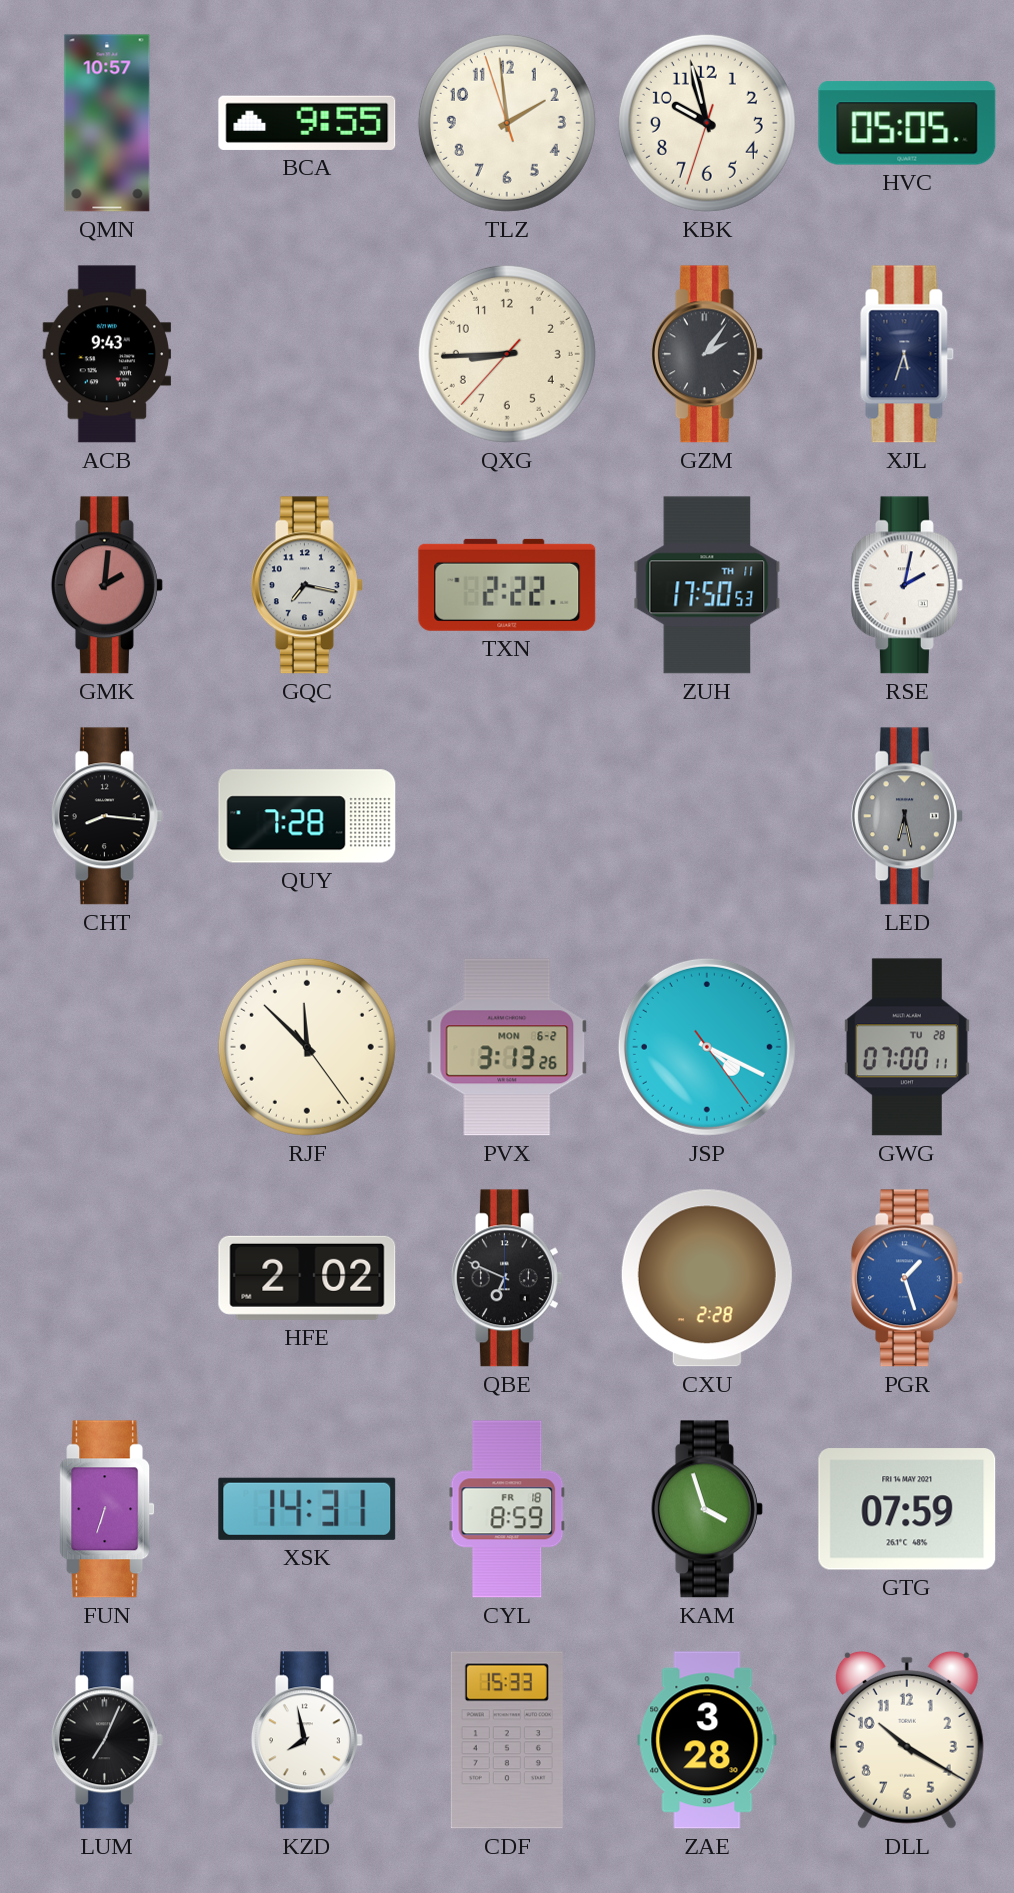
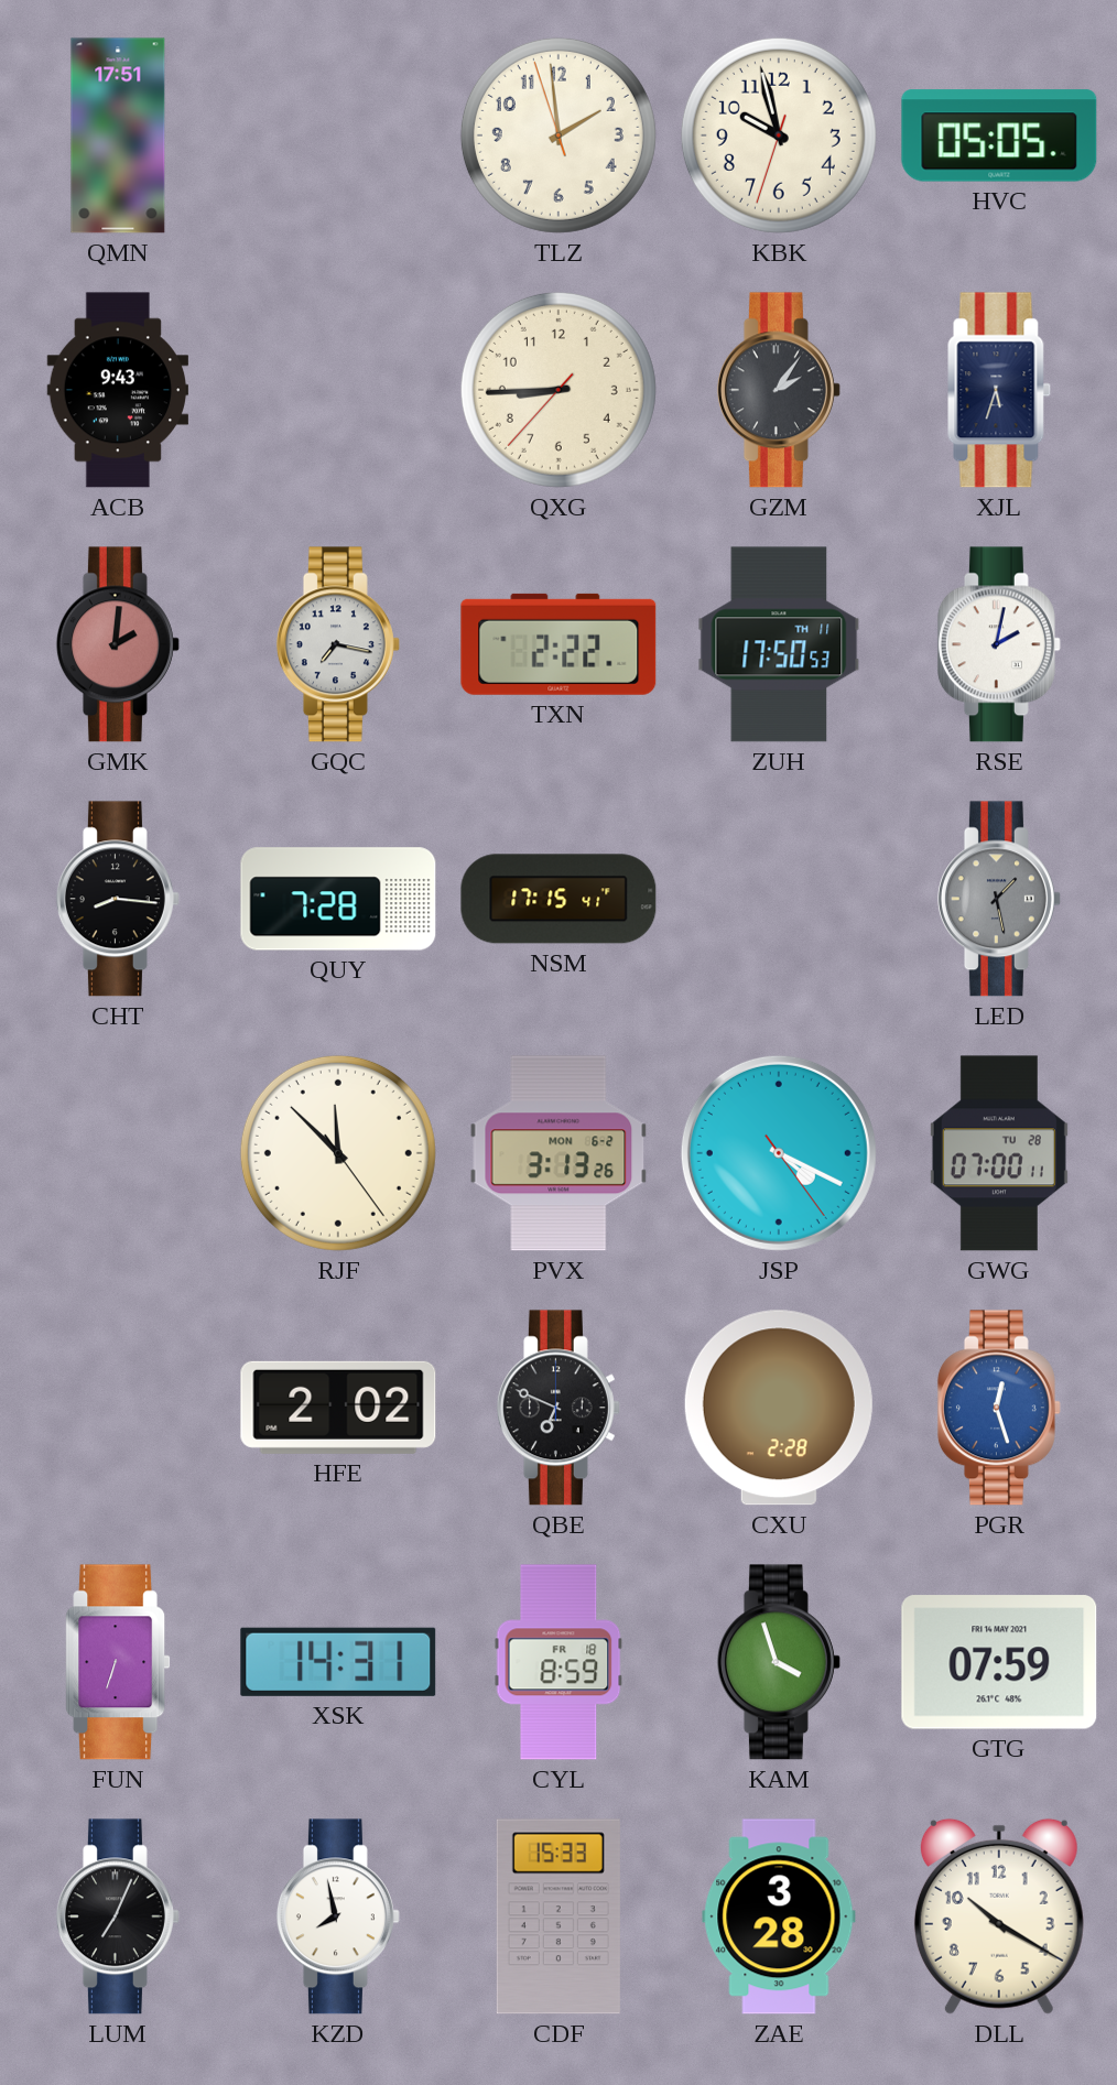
QMN: 10:57 -> 17:51 (118, 135)
BCA: 9:55 -> none (307, 123)
NSM: none -> 17:15 (558, 899)
LED: 6:28 -> 1:28 (999, 899)
PGR: 1:27 -> 12:27 (999, 1408)
